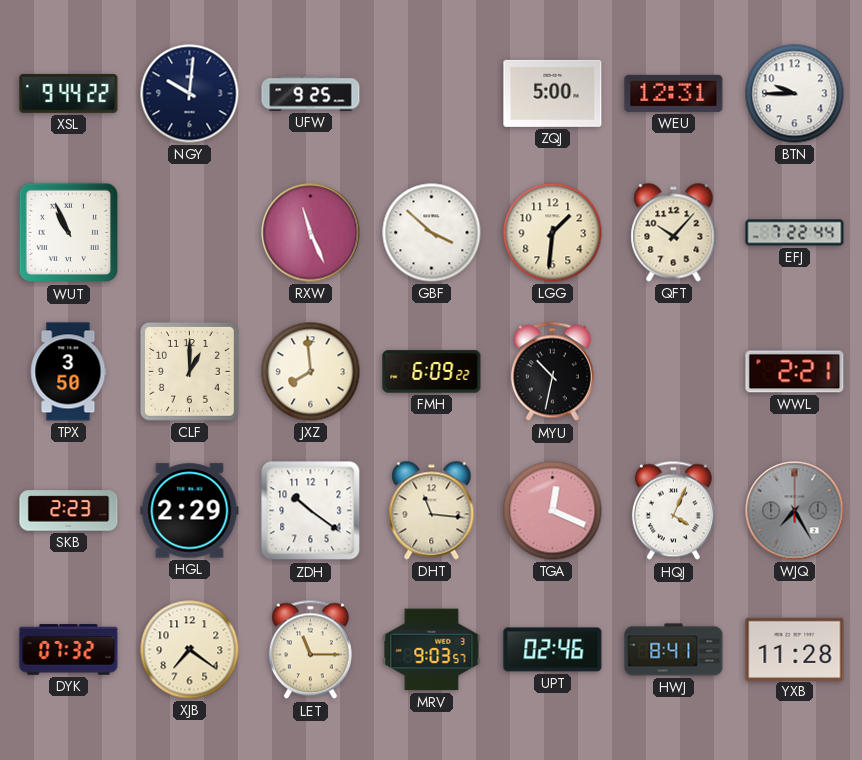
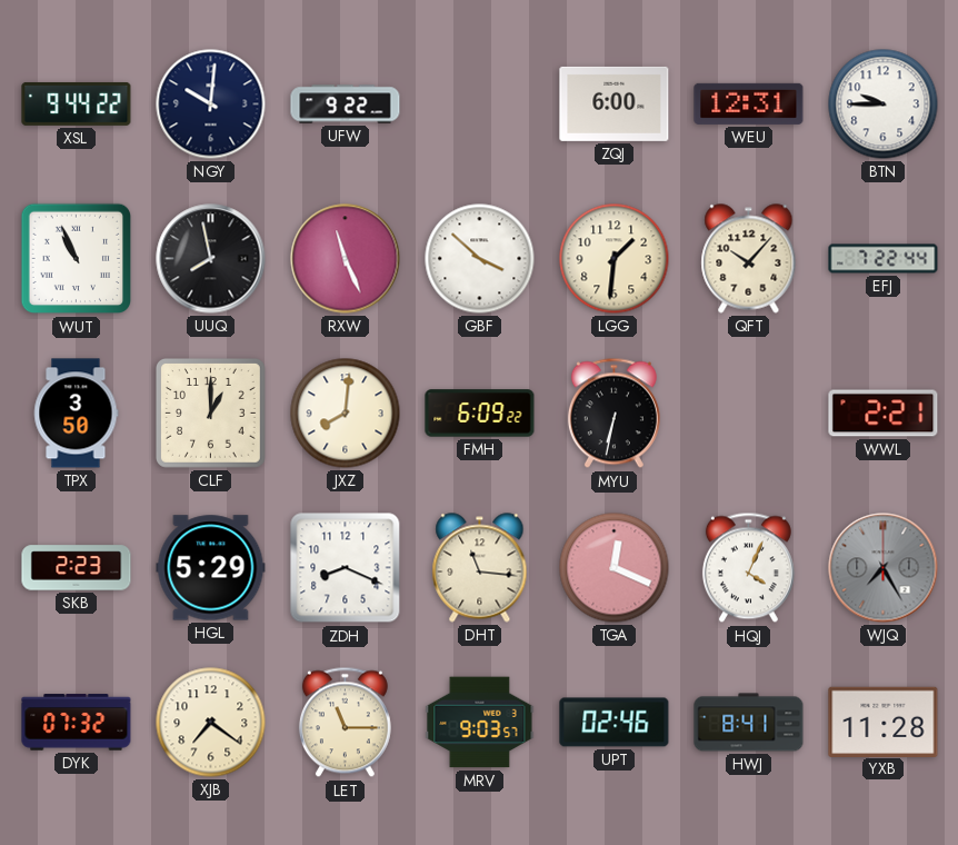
UFW: 9:25 -> 9:22 (346, 105)
ZQJ: 5:00 -> 6:00 (615, 103)
UUQ: none -> 7:58 (211, 259)
JXZ: 7:59 -> 8:01 (346, 414)
MYU: 10:32 -> 6:32 (613, 414)
HGL: 2:29 -> 5:29 (211, 568)
ZDH: 10:21 -> 8:19 (346, 568)
